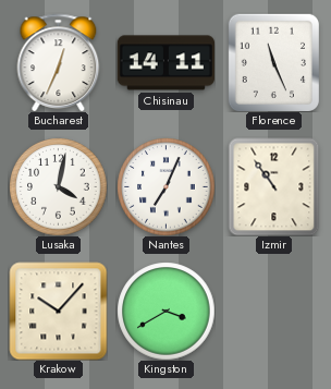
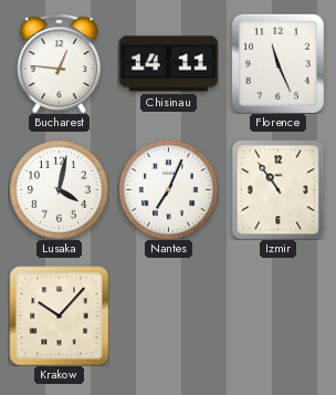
Bucharest: 12:34 -> 12:46 (60, 63)
Kingston: 3:40 -> none (165, 311)
